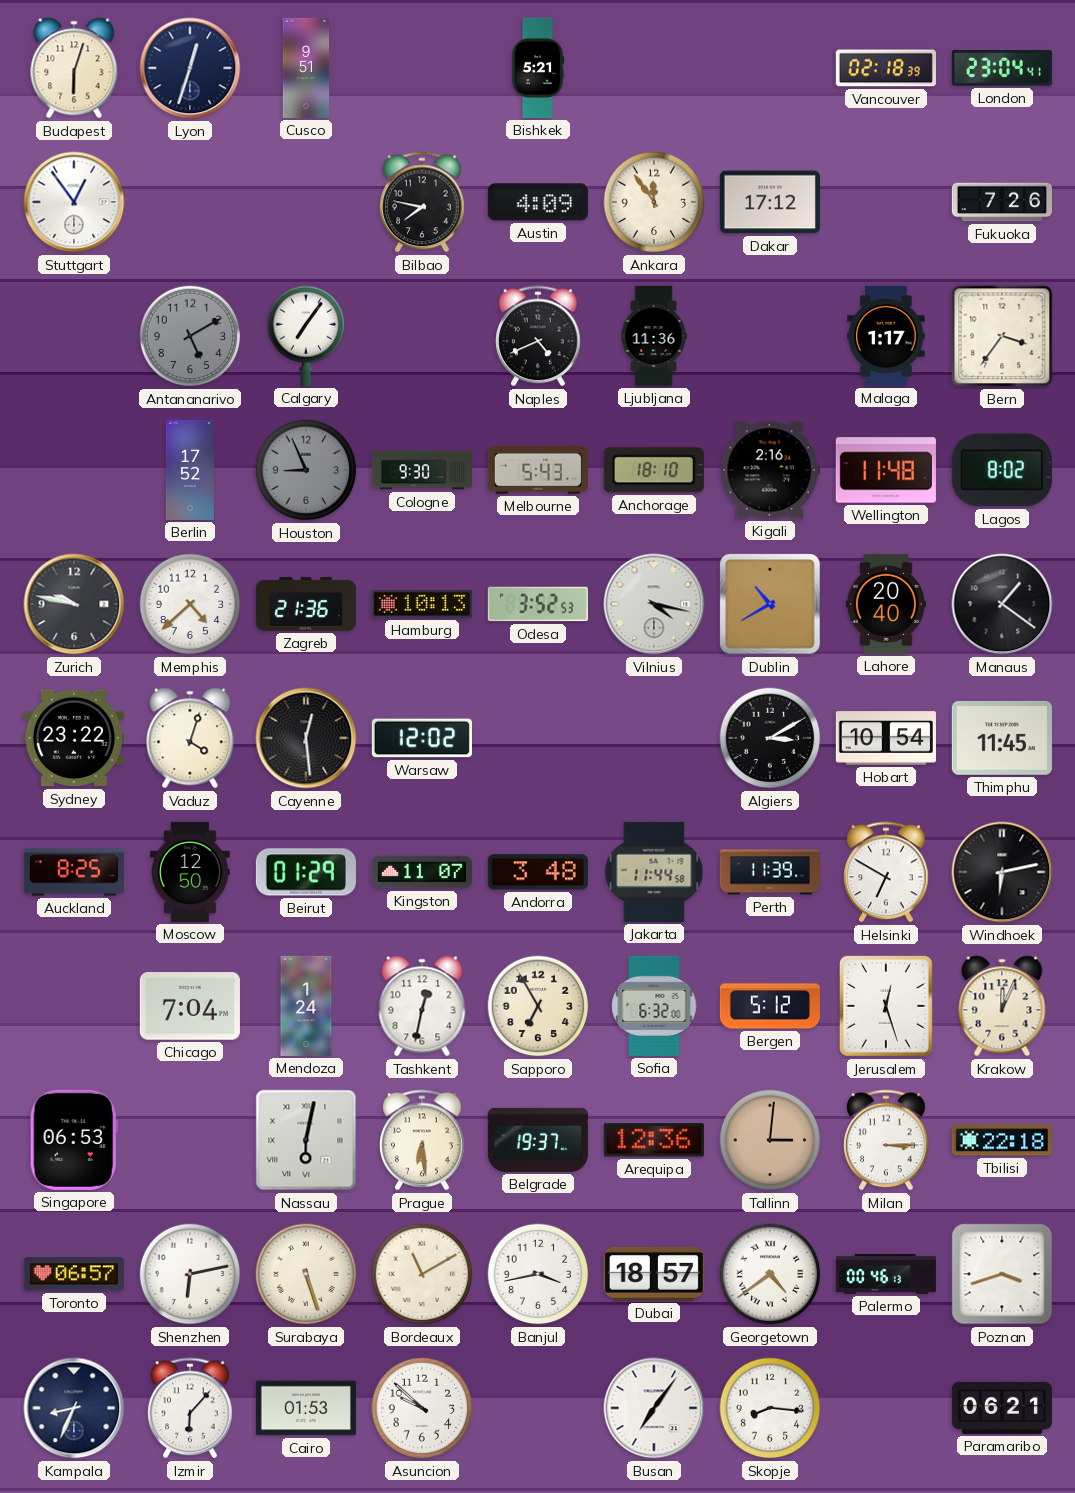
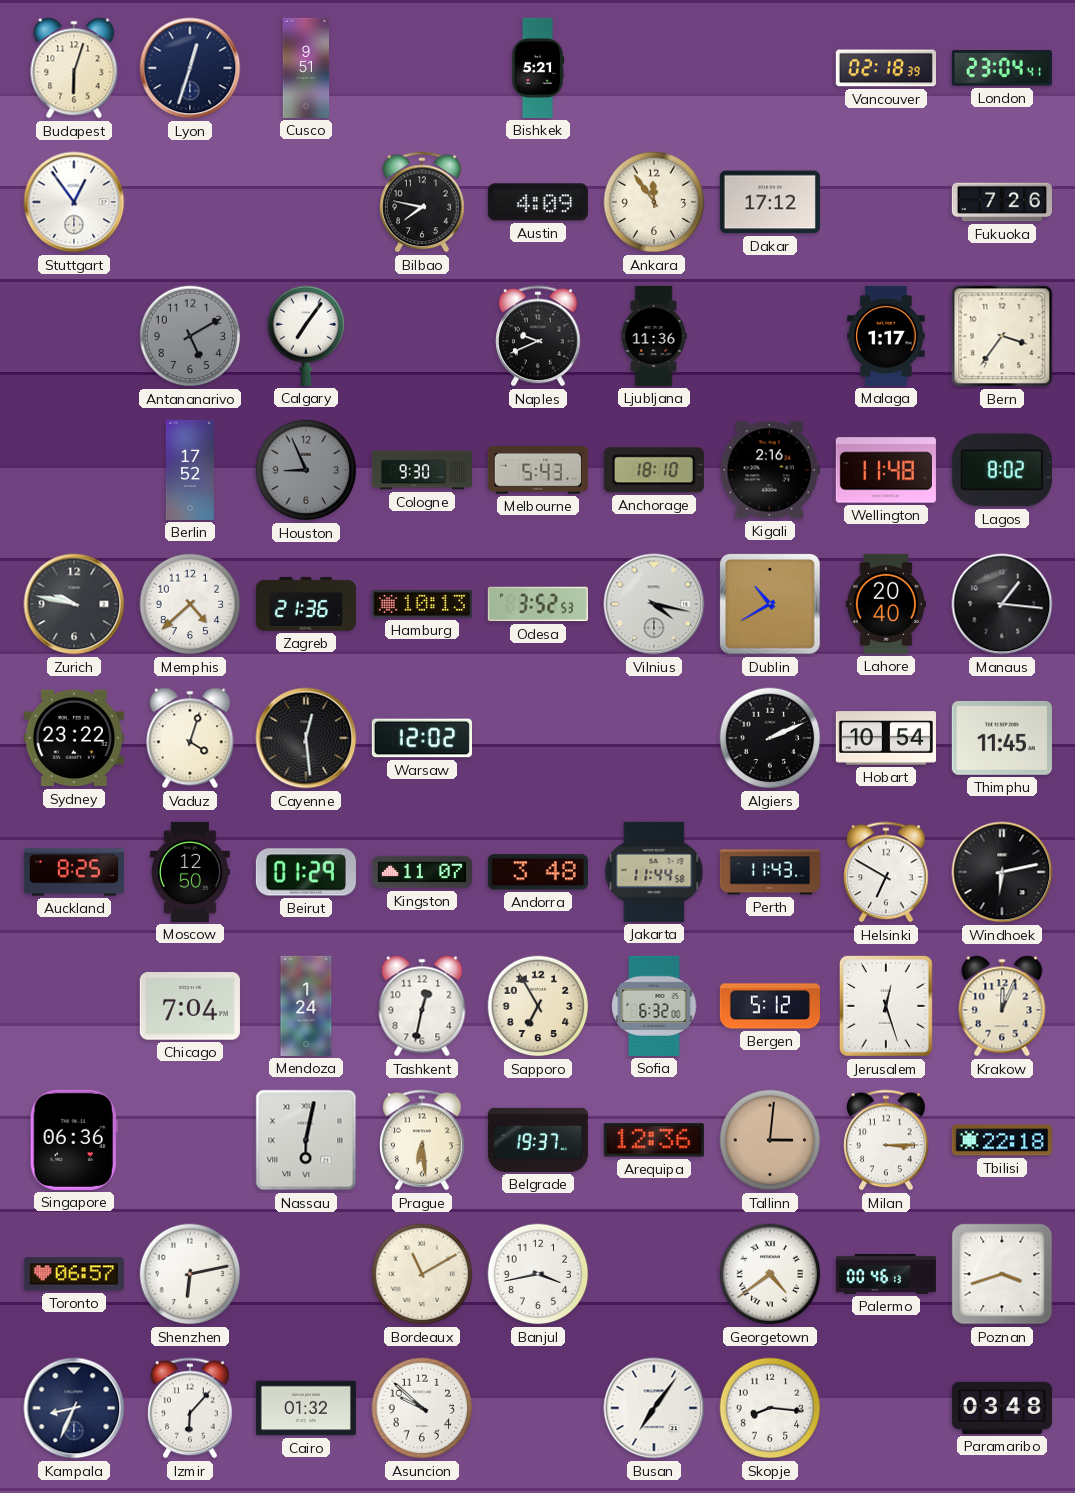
Naples: 4:41 -> 9:41 (538, 336)
Manaus: 1:21 -> 1:16 (1002, 604)
Algiers: 3:10 -> 2:11 (770, 738)
Perth: 11:39 -> 11:43 (770, 872)
Singapore: 06:53 -> 06:36 (74, 1140)
Surabaya: 5:27 -> none (306, 1274)
Dubai: 18:57 -> none (654, 1274)
Cairo: 01:53 -> 01:32 (306, 1408)
Paramaribo: 06:21 -> 03:48 (1002, 1408)
